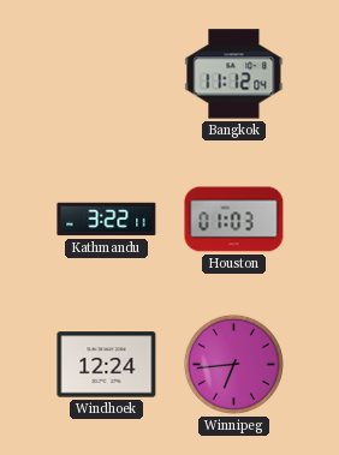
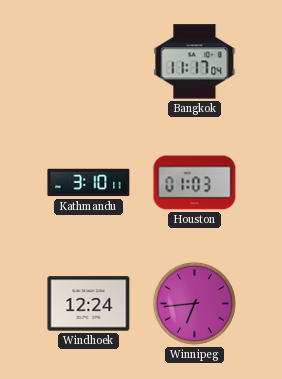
Bangkok: 11:12 -> 11:17 (195, 62)
Kathmandu: 3:22 -> 3:10 (89, 183)
